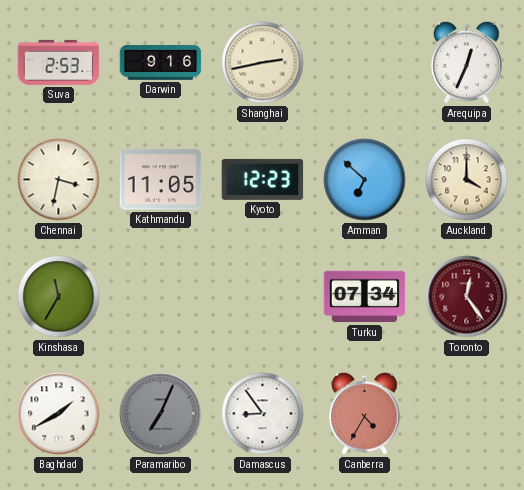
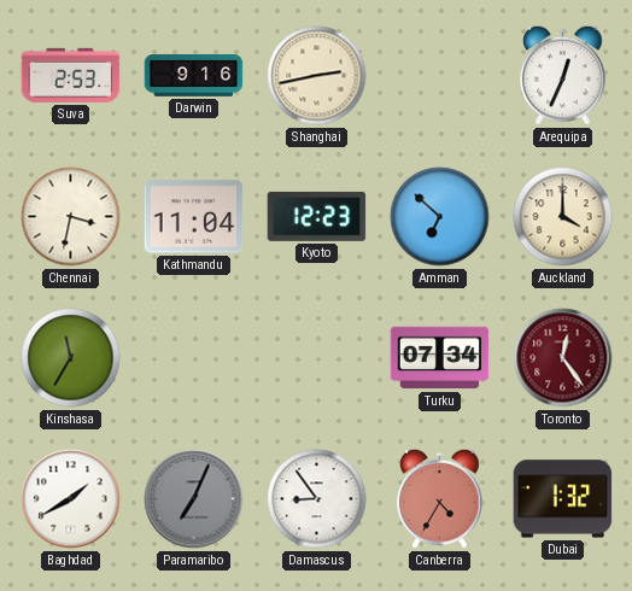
Kathmandu: 11:05 -> 11:04 (194, 217)
Dubai: none -> 1:32 (563, 499)
